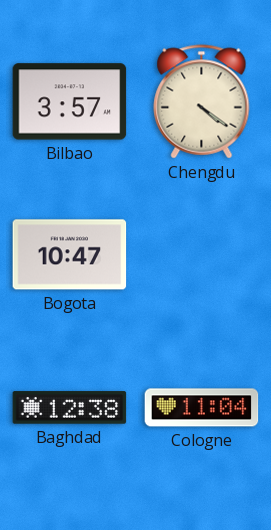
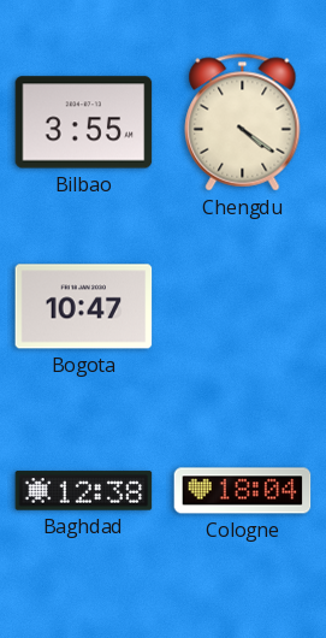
Bilbao: 3:57 -> 3:55 (84, 123)
Cologne: 11:04 -> 18:04 (243, 491)
